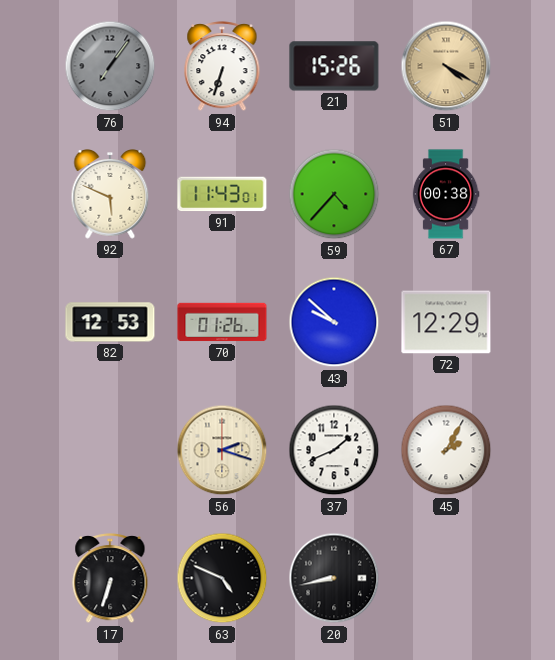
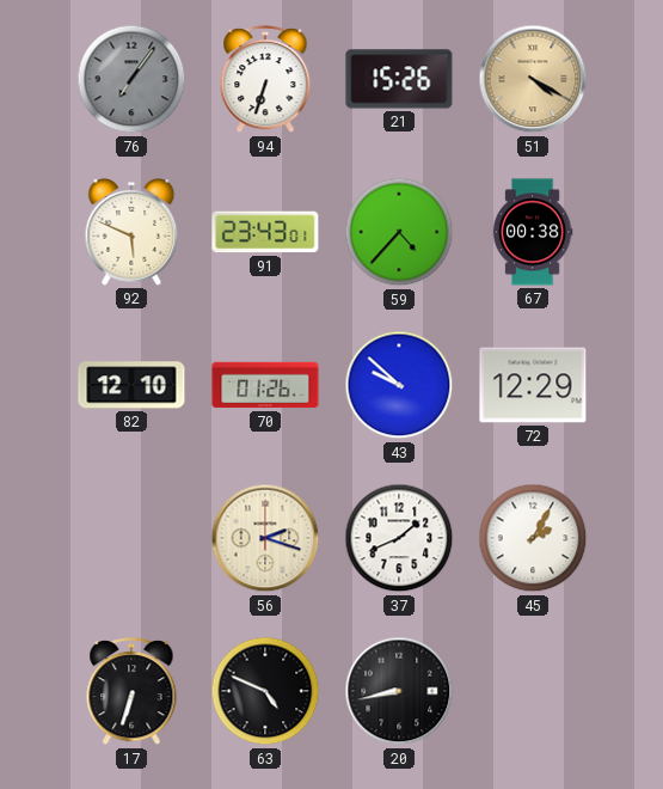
91: 11:43 -> 23:43 (265, 232)
82: 12:53 -> 12:10 (131, 385)
